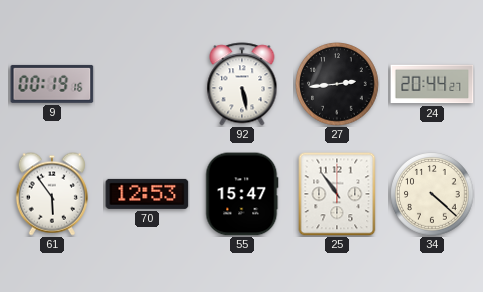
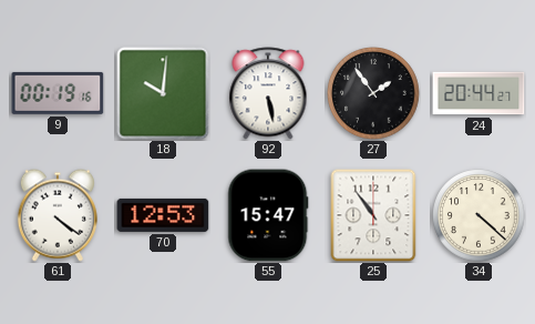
18: none -> 10:01 (163, 93)
27: 2:44 -> 1:54 (373, 93)
61: 5:54 -> 4:21 (58, 215)
